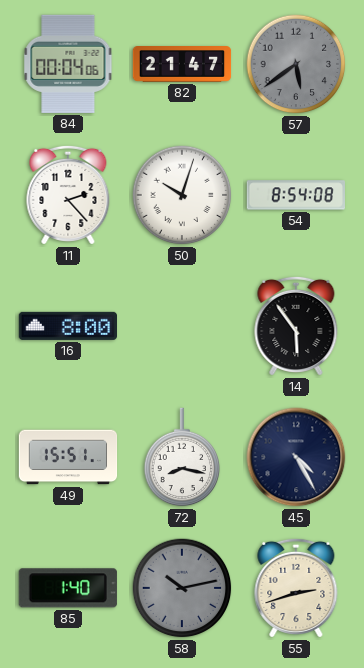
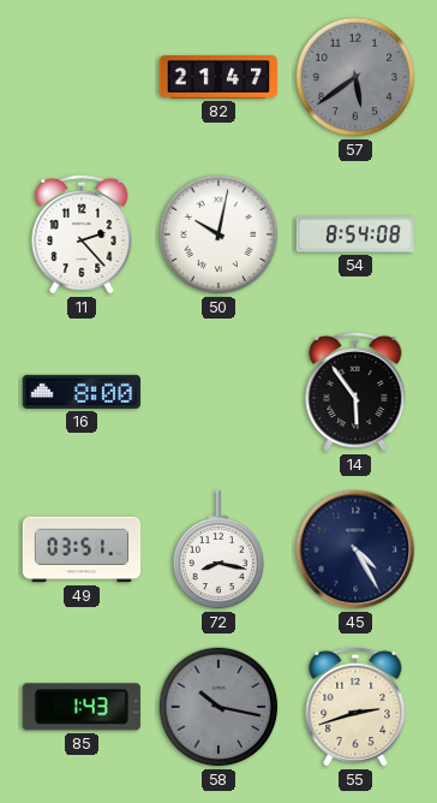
84: 00:04 -> none (68, 64)
50: 10:03 -> 10:02 (218, 234)
49: 15:51 -> 03:51 (82, 549)
85: 1:40 -> 1:43 (82, 707)
58: 10:13 -> 10:17 (218, 707)
